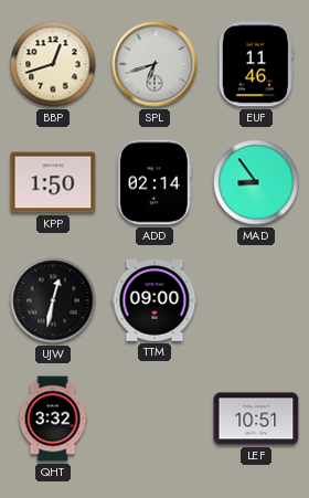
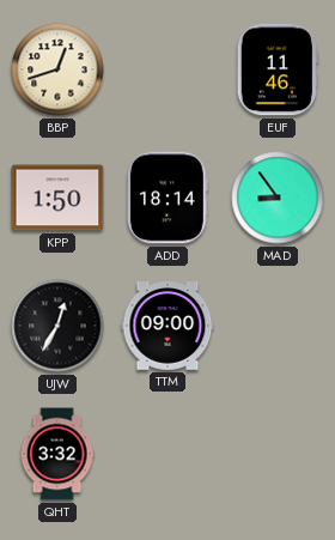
SPL: 6:42 -> none (154, 64)
ADD: 02:14 -> 18:14 (169, 198)
UJW: 12:32 -> 12:35 (57, 326)
LEF: 10:51 -> none (256, 418)
